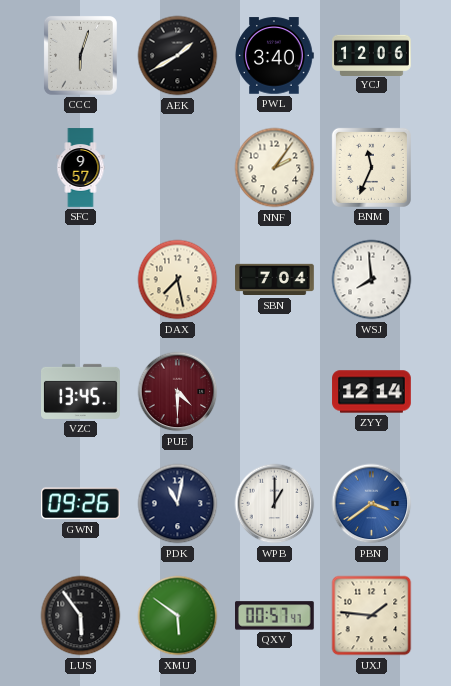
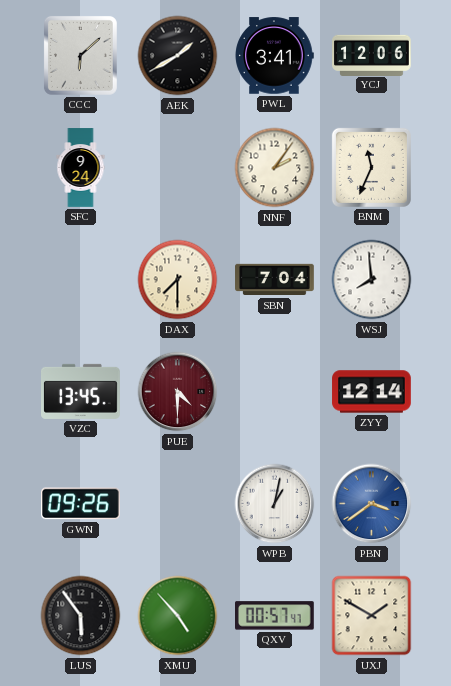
CCC: 6:03 -> 6:08 (80, 55)
PWL: 3:40 -> 3:41 (274, 56)
SFC: 9:57 -> 9:24 (81, 168)
DAX: 7:28 -> 7:30 (178, 280)
PDK: 11:02 -> none (178, 504)
WPB: 1:00 -> 1:02 (275, 504)
XMU: 5:51 -> 4:53 (178, 616)
UXJ: 1:46 -> 1:50 (372, 616)
